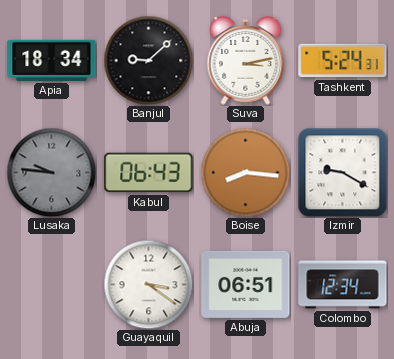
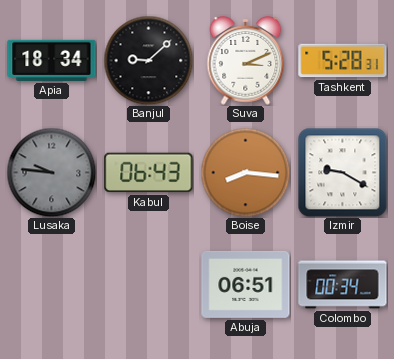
Suva: 3:13 -> 3:11 (246, 61)
Tashkent: 5:24 -> 5:28 (343, 61)
Guayaquil: 3:21 -> none (148, 284)
Colombo: 12:34 -> 00:34 (343, 285)
